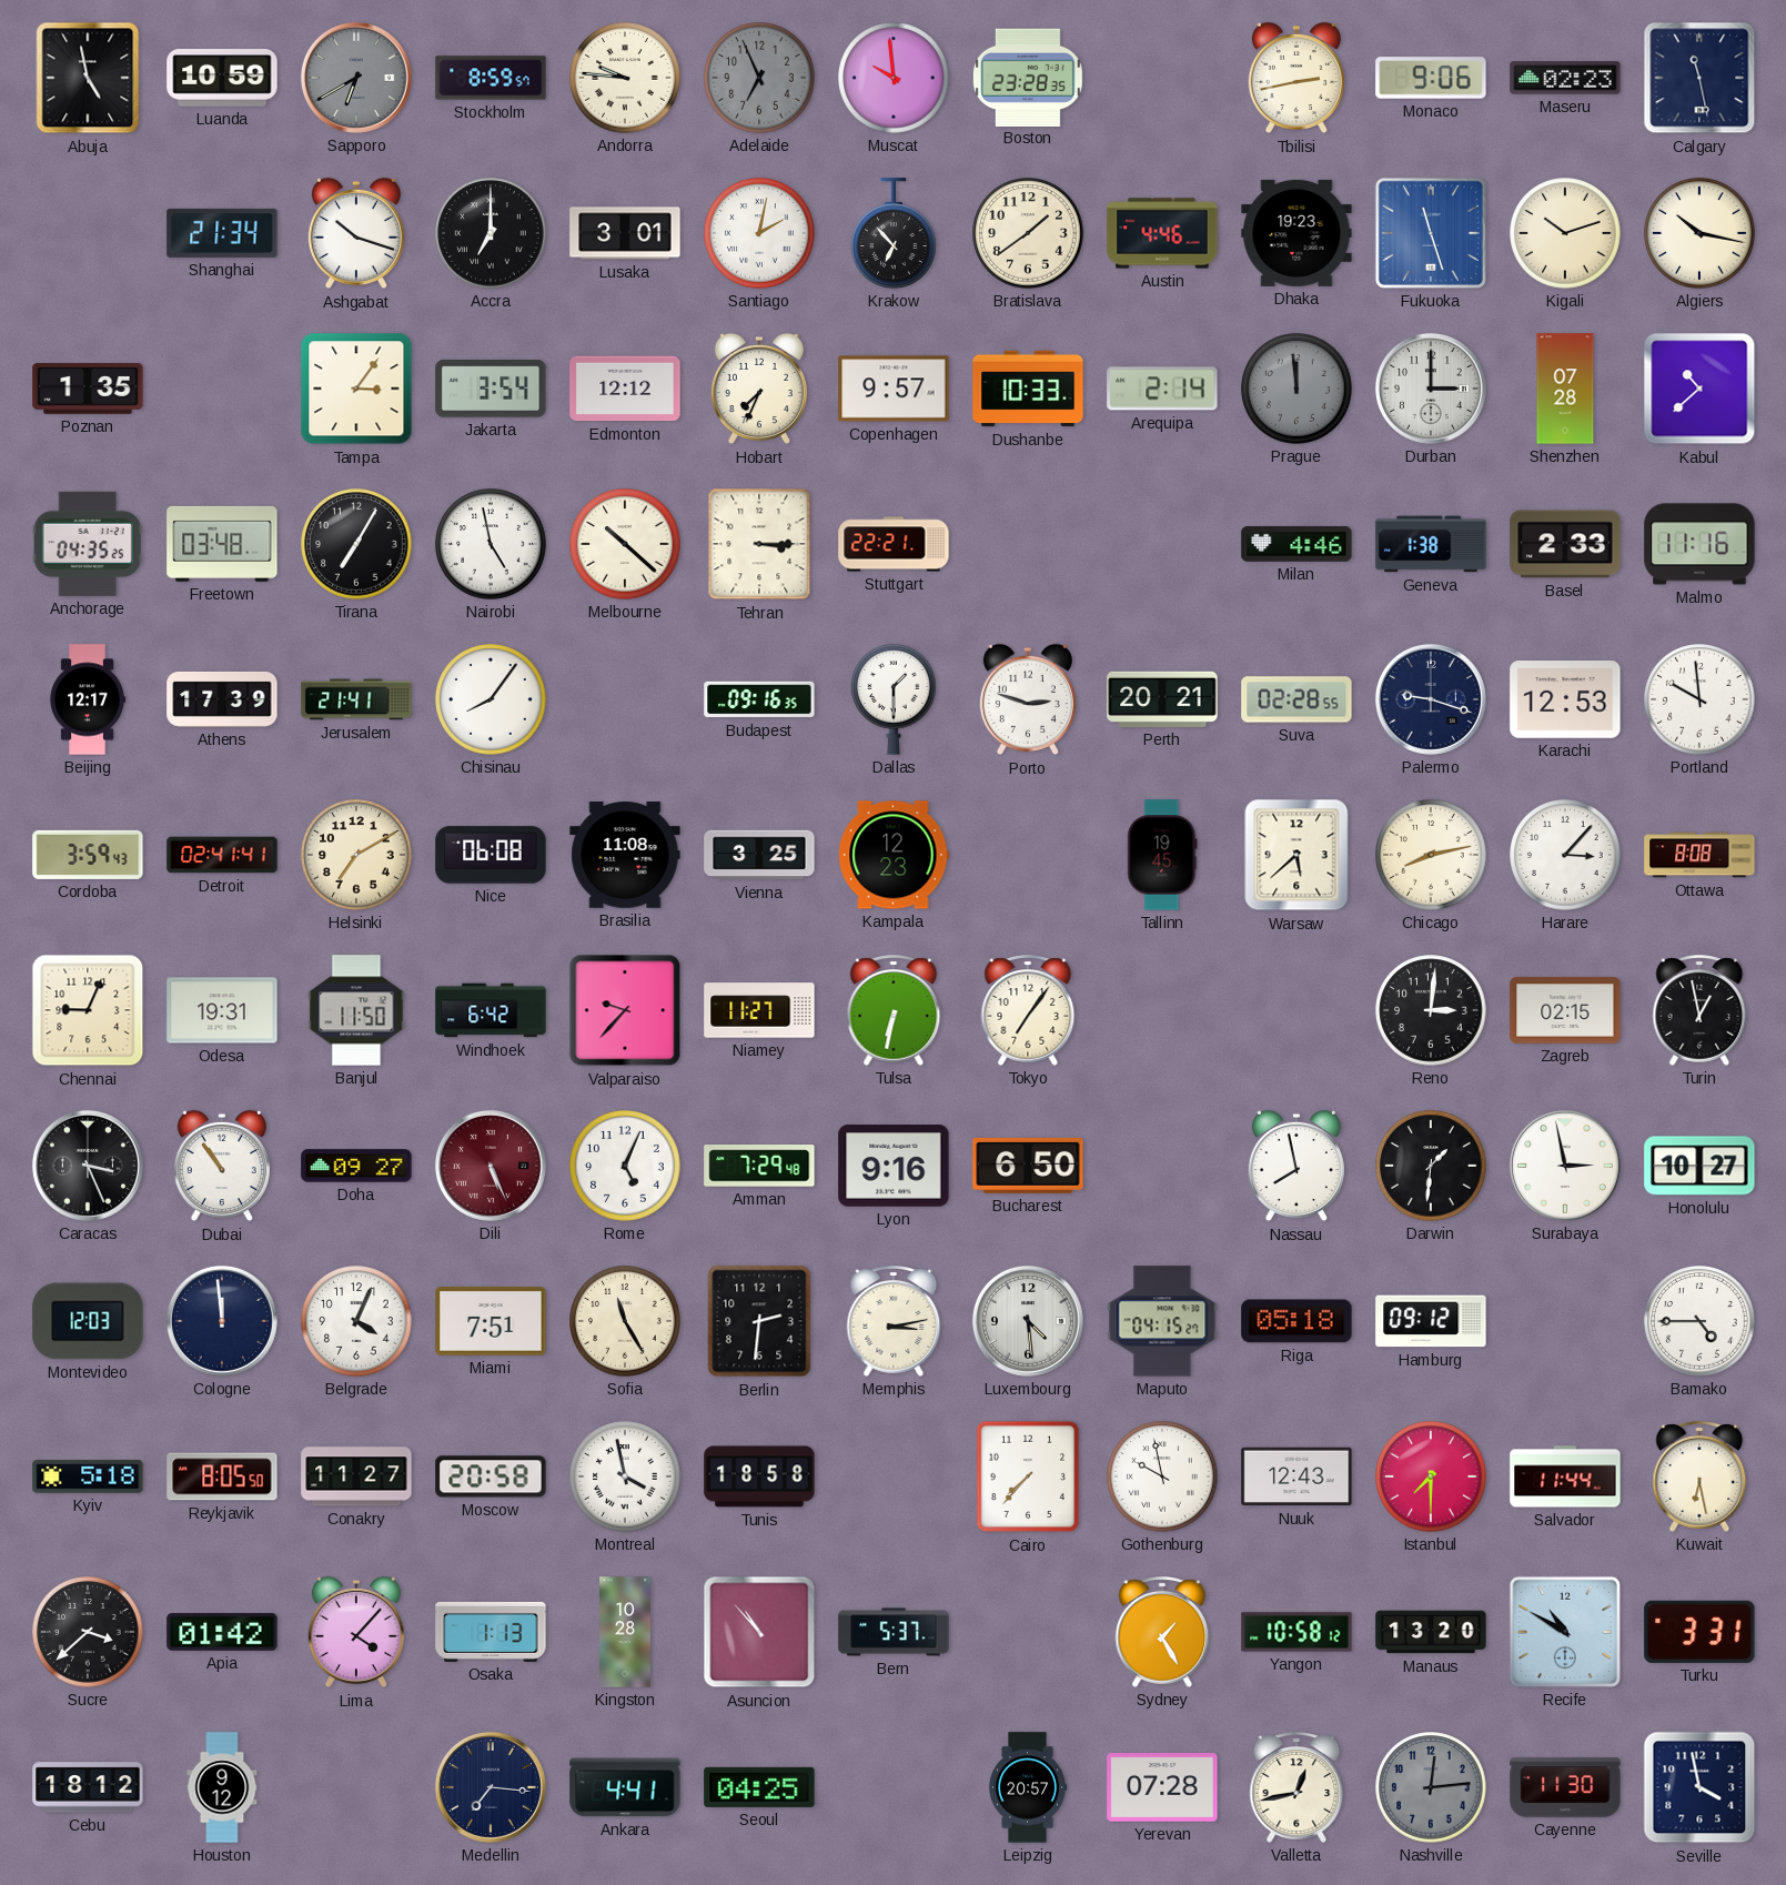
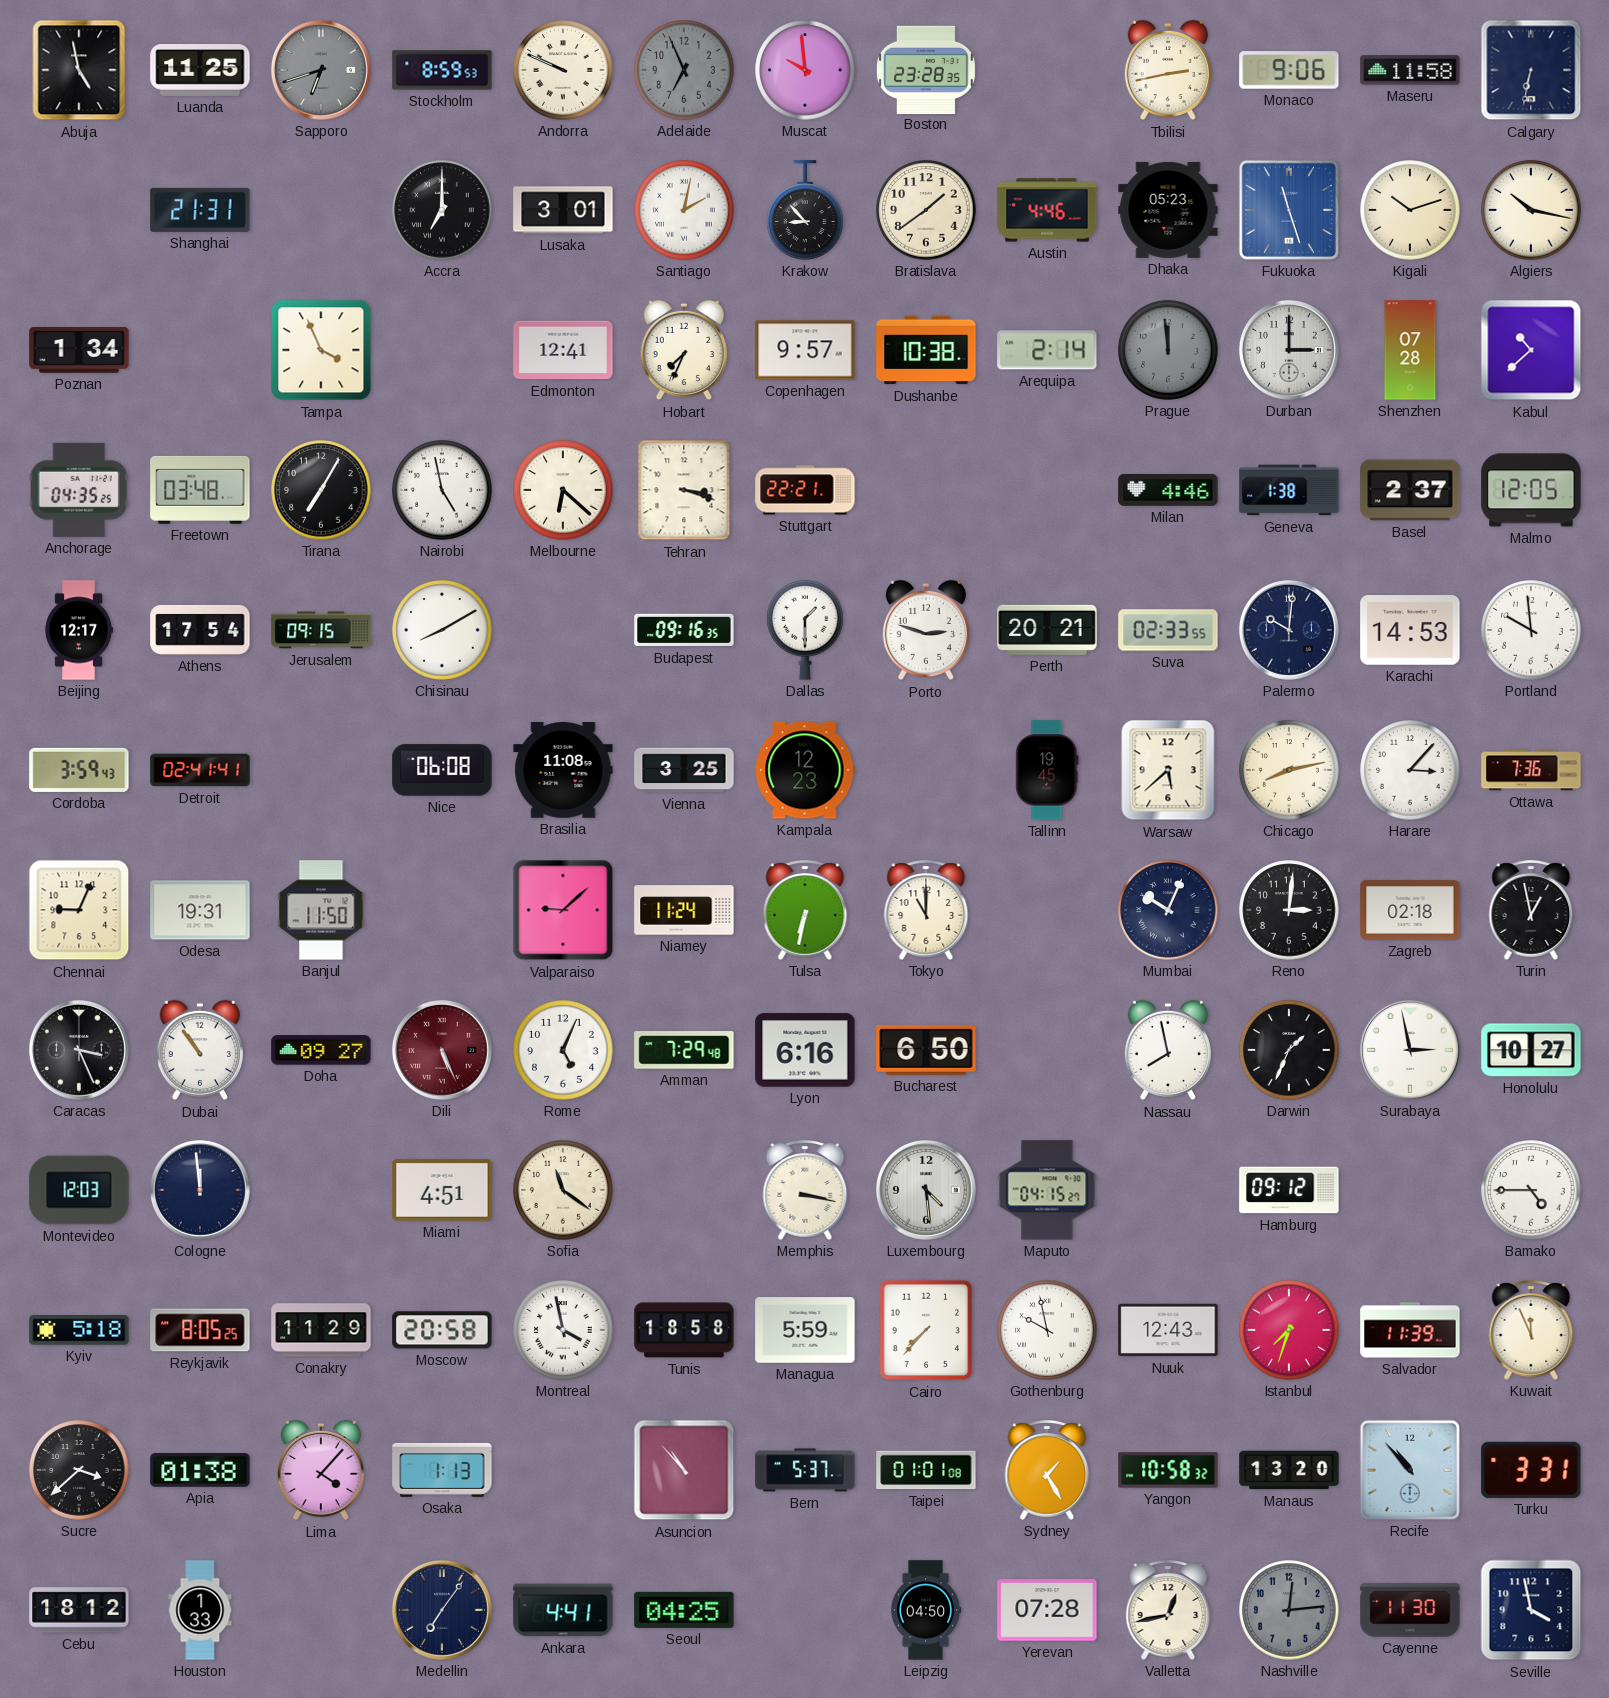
Luanda: 10:59 -> 11:25 (200, 71)
Sapporo: 6:40 -> 6:42 (321, 70)
Stockholm: 8:59:57 -> 8:59:53 (442, 70)
Andorra: 9:46 -> 9:49 (563, 70)
Maseru: 02:23 -> 11:58 (1410, 70)
Calgary: 11:28 -> 6:32 (1531, 70)
Shanghai: 21:34 -> 21:31 (200, 210)
Ashgabat: 10:18 -> none (356, 233)
Krakow: 6:53 -> 8:53 (805, 210)
Dhaka: 19:23 -> 05:23 (1168, 210)
Poznan: 1:35 -> 1:34 (79, 351)
Tampa: 3:06 -> 3:56 (321, 350)
Jakarta: 3:54 -> none (491, 389)
Edmonton: 12:12 -> 12:41 (563, 350)
Dushanbe: 10:33 -> 10:38 (926, 350)
Melbourne: 10:22 -> 6:22 (563, 490)
Tehran: 3:15 -> 3:18 (684, 490)
Basel: 2:33 -> 2:37 (1410, 490)
Malmo: 11:16 -> 12:05 (1531, 490)
Athens: 17:39 -> 17:54 (200, 630)
Jerusalem: 21:41 -> 09:15 (321, 630)
Chisinau: 8:06 -> 8:10 (442, 630)
Suva: 02:28 -> 02:33 (1168, 630)
Palermo: 9:18 -> 10:01 (1289, 630)
Karachi: 12:53 -> 14:53 (1410, 631)
Helsinki: 7:10 -> none (356, 855)
Ottawa: 8:08 -> 7:36 (1531, 770)
Windhoek: 6:42 -> none (491, 1010)
Valparaiso: 9:37 -> 9:08 (563, 910)
Niamey: 11:27 -> 11:24 (684, 910)
Tokyo: 7:06 -> 11:00 (926, 910)
Mumbai: none -> 10:04 (1168, 910)
Zagreb: 02:15 -> 02:18 (1410, 910)
Lyon: 9:16 -> 6:16 (805, 1050)
Darwin: 1:31 -> 1:34 (1289, 1050)
Belgrade: 4:04 -> none (356, 1321)
Miami: 7:51 -> 4:51 (442, 1190)
Sofia: 11:25 -> 11:21 (563, 1190)
Berlin: 2:31 -> none (759, 1321)
Memphis: 3:13 -> 3:17 (805, 1190)
Riga: 05:18 -> none (1296, 1321)
Reykjavik: 8:05:50 -> 8:05:25 (200, 1330)
Conakry: 11:27 -> 11:29 (321, 1330)
Managua: none -> 5:59 (805, 1330)
Istanbul: 7:30 -> 7:33 (1289, 1330)
Salvador: 11:44 -> 11:39 (1410, 1330)
Kuwait: 6:28 -> 11:56 (1531, 1330)
Apia: 01:42 -> 01:38 (200, 1471)
Kingston: 10:28 -> none (625, 1632)
Taipei: none -> 01:01 (926, 1470)
Yangon: 10:58:12 -> 10:58:32 (1168, 1470)
Recife: 10:50 -> 10:53 (1410, 1470)
Houston: 9:12 -> 1:33 (200, 1610)
Medellin: 7:16 -> 7:06 (442, 1610)
Leipzig: 20:57 -> 04:50 (926, 1610)
